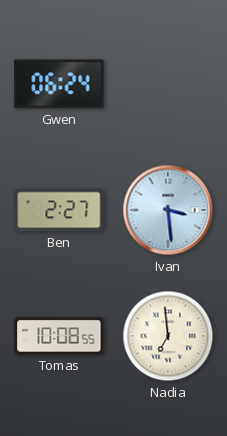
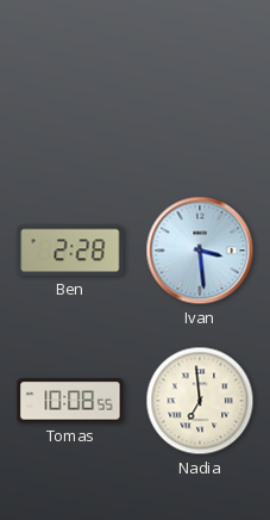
Gwen: 06:24 -> none (59, 84)
Ben: 2:27 -> 2:28 (70, 250)
